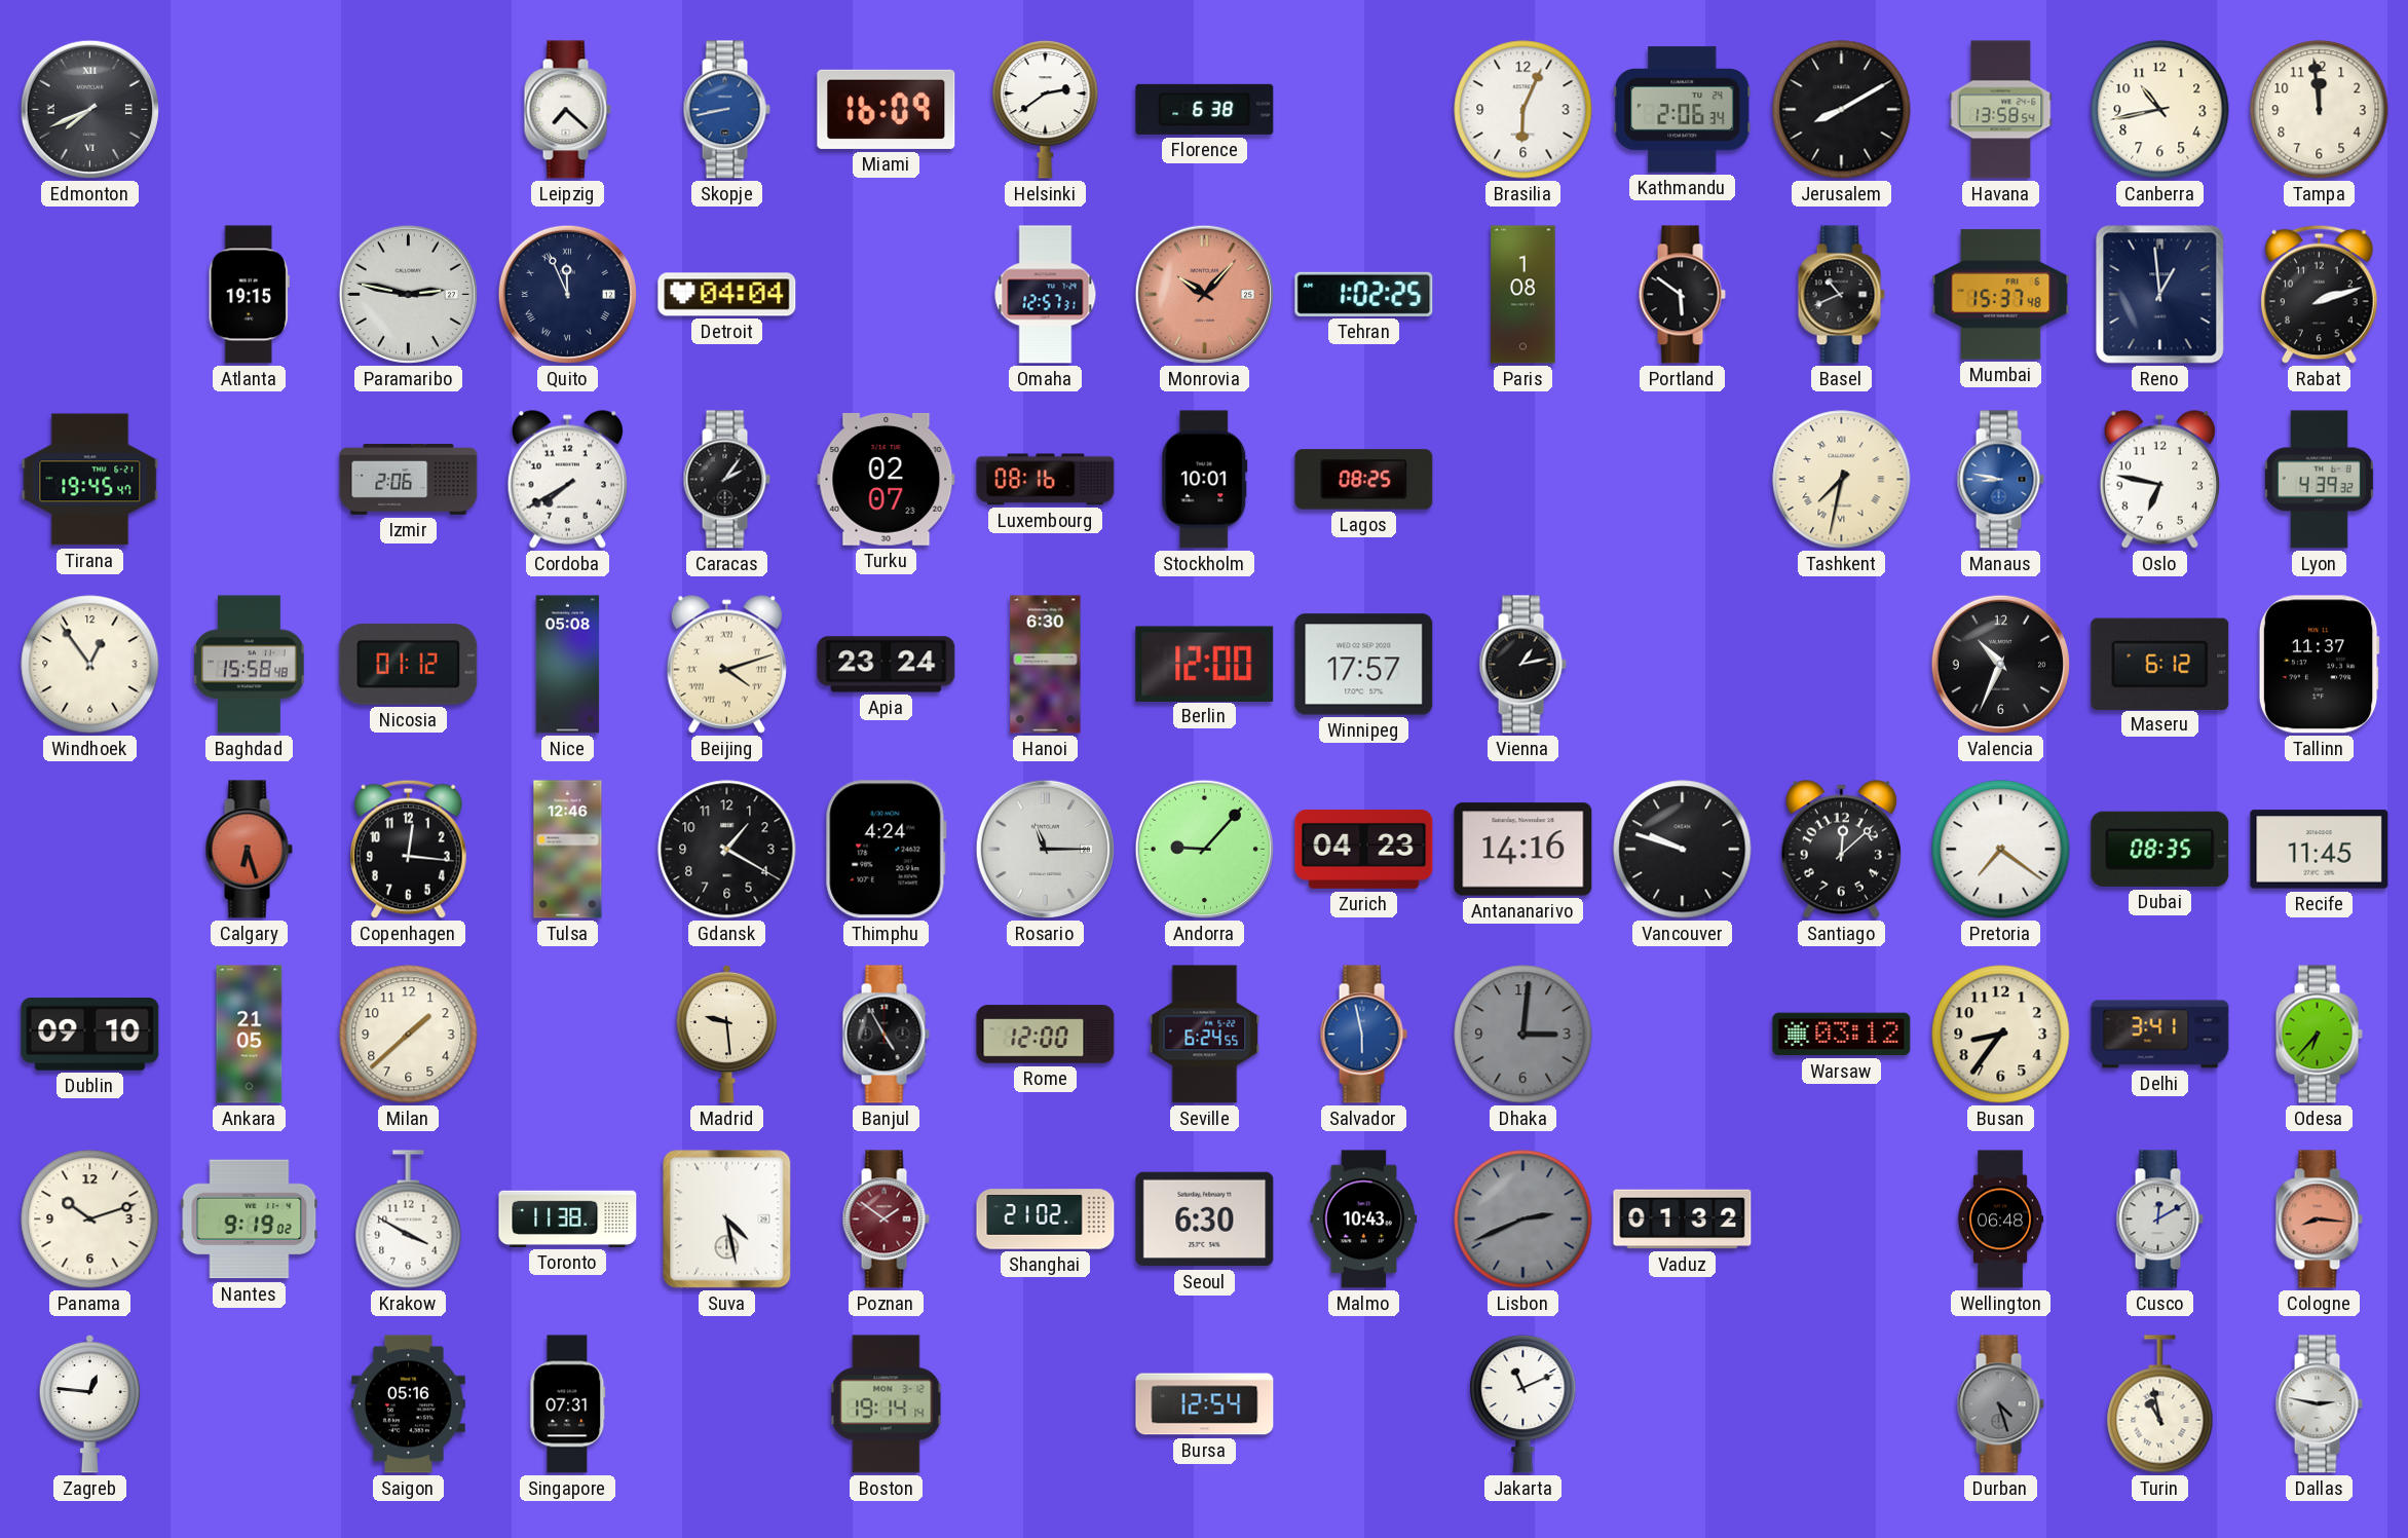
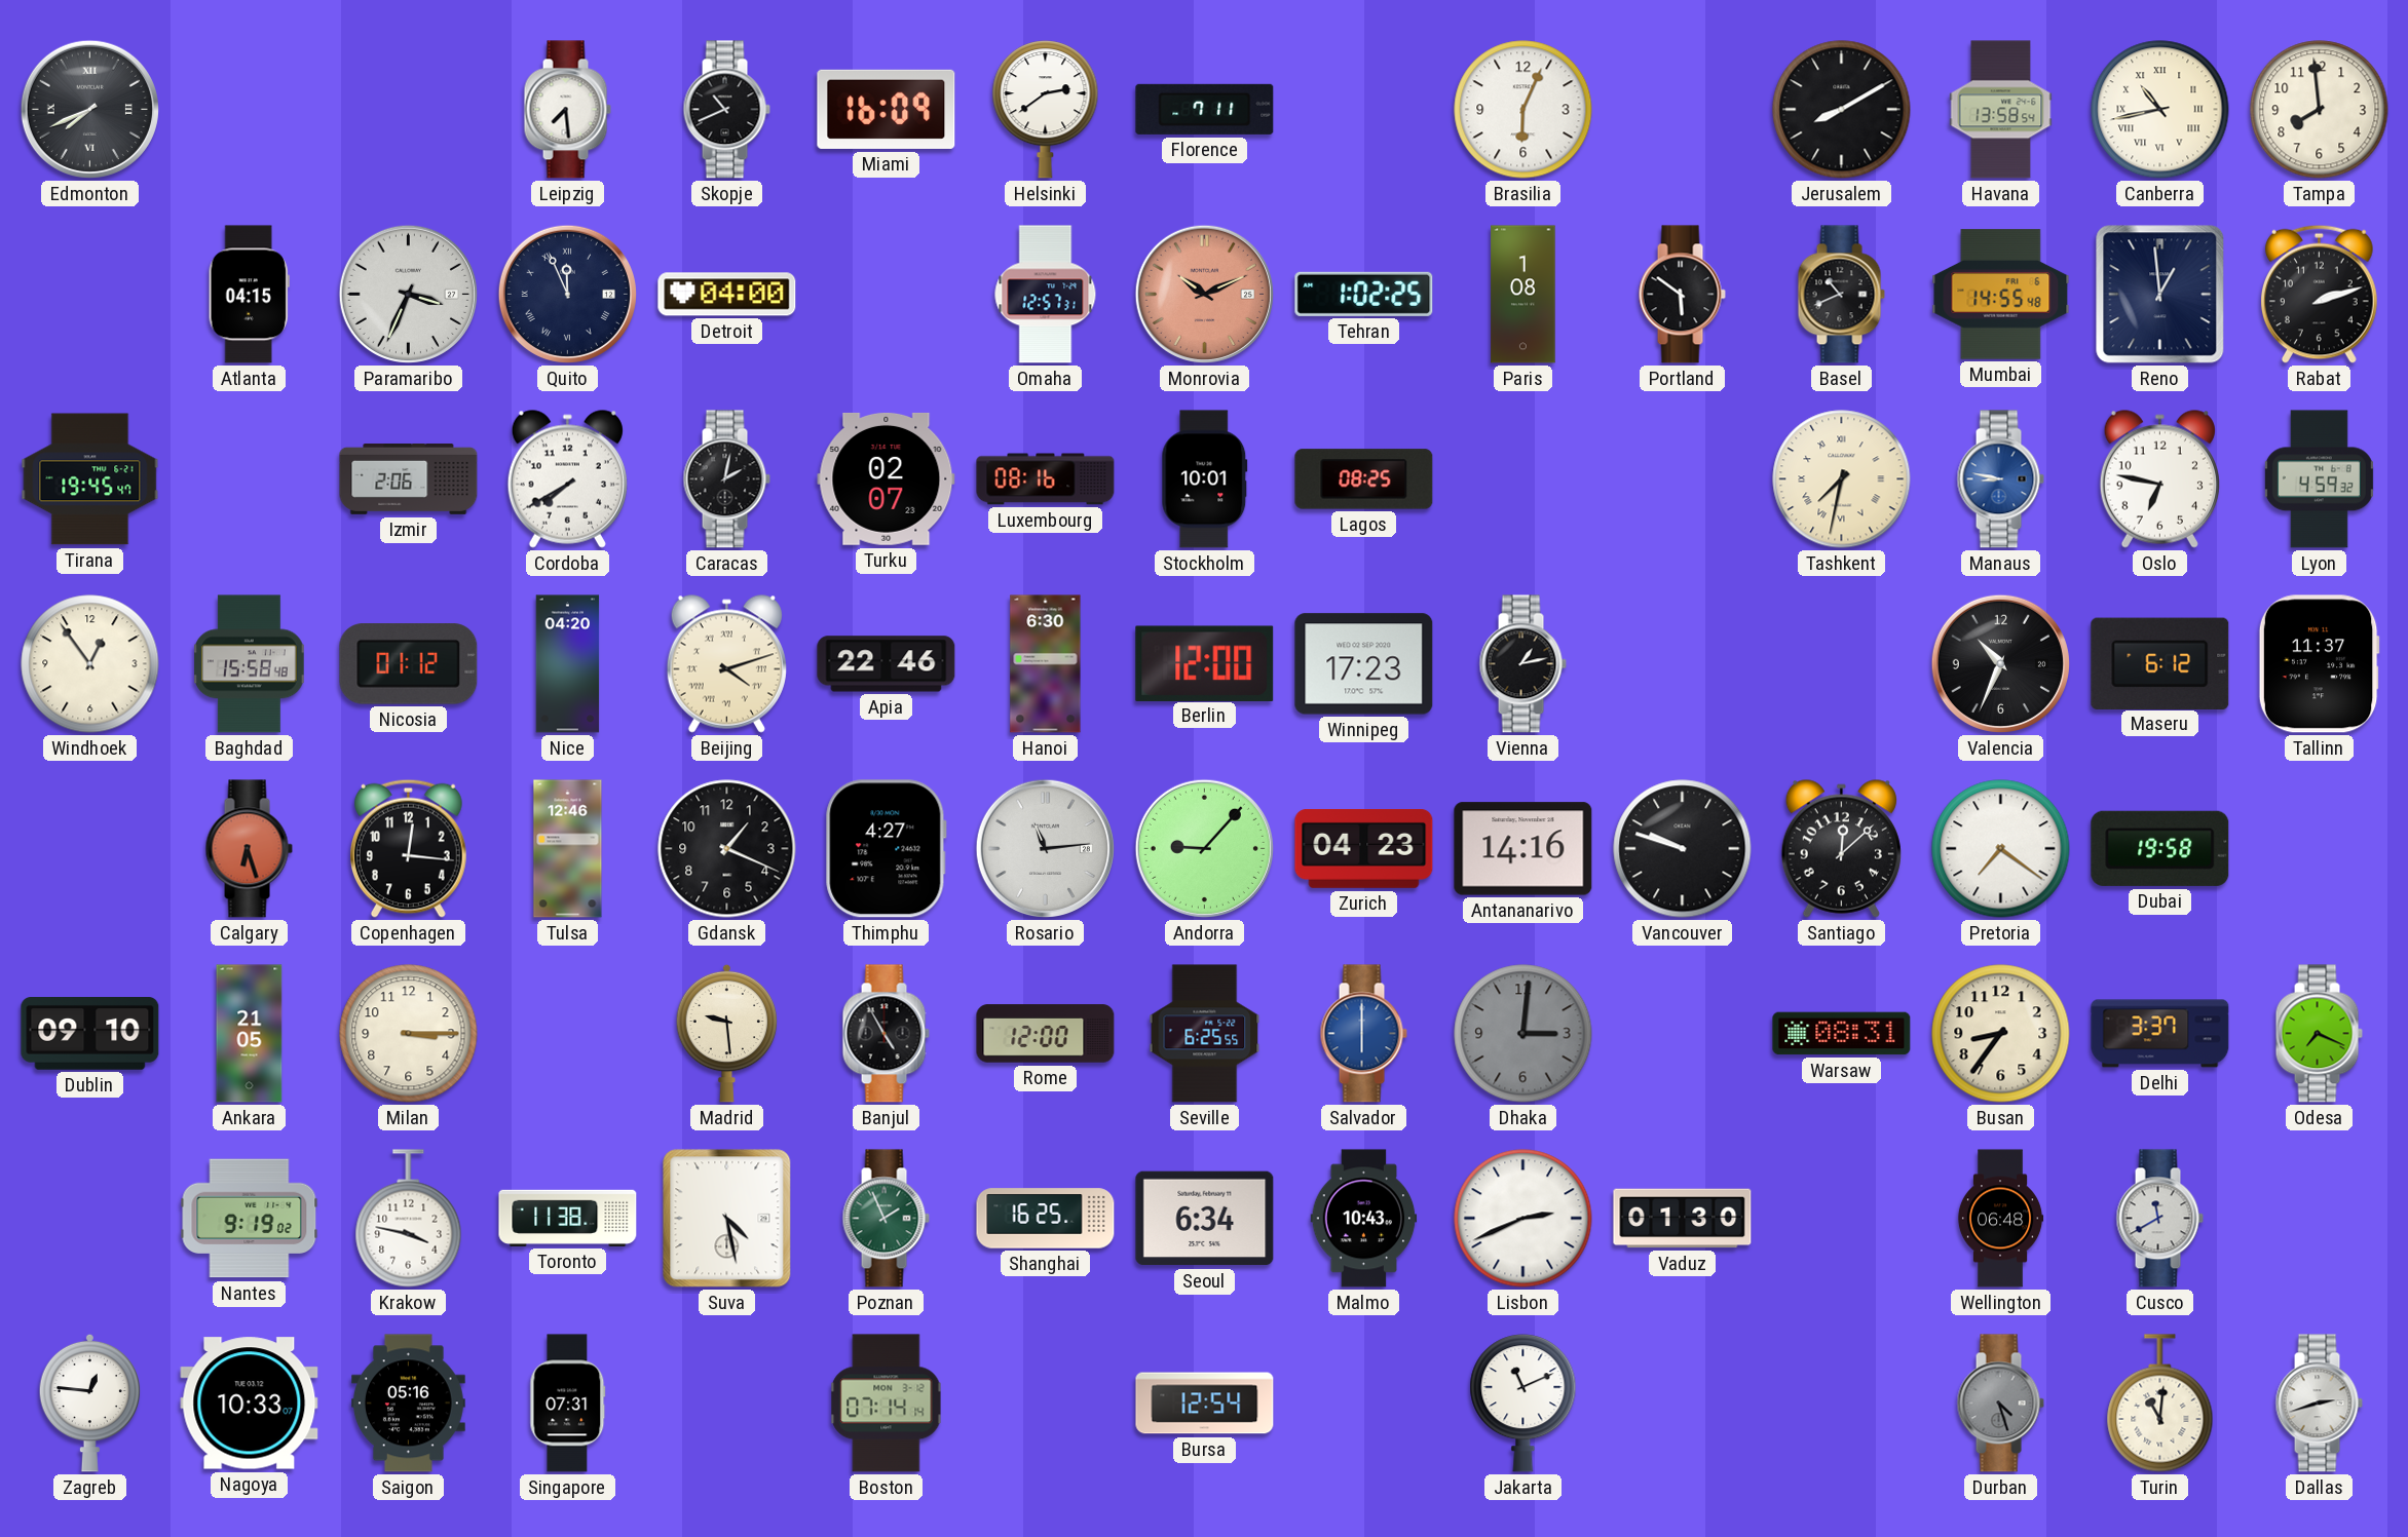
Leipzig: 7:22 -> 7:29 (567, 110)
Skopje: 8:43 -> 10:41 (726, 110)
Skopje dial: blue -> black (726, 110)
Florence: 6:38 -> 7:11 (1205, 109)
Kathmandu: 2:06 -> none (1683, 110)
Canberra numerals: Arabic -> Roman (2160, 110)
Tampa: 11:59 -> 7:59 (2320, 110)
Atlanta: 19:15 -> 04:15 (249, 295)
Paramaribo: 2:47 -> 3:34 (408, 294)
Detroit: 04:04 -> 04:00 (727, 295)
Monrovia: 10:07 -> 10:11 (1204, 294)
Mumbai: 15:37 -> 14:55 (2001, 295)
Caracas: 2:06 -> 2:02 (726, 479)
Lyon: 4:39 -> 4:59 (2319, 479)
Nice: 05:08 -> 04:20 (568, 664)
Apia: 23:24 -> 22:46 (887, 664)
Winnipeg: 17:57 -> 17:23 (1364, 664)
Gdansk: 1:20 -> 1:19 (727, 849)
Thimphu: 4:24 -> 4:27 (886, 849)
Rosario: 11:15 -> 11:14 (1045, 848)
Dubai: 08:35 -> 19:58 (2160, 848)
Recife: 11:45 -> none (2320, 850)
Milan: 1:38 -> 3:15 (409, 1034)
Seville: 6:24 -> 6:25 (1205, 1034)
Salvador: 5:58 -> 6:00 (1363, 1034)
Warsaw: 03:12 -> 08:31 (1842, 1034)
Delhi: 3:41 -> 3:37 (2160, 1034)
Odesa: 6:37 -> 7:19 (2319, 1034)
Panama: 10:12 -> none (90, 1220)
Krakow: 3:50 -> 3:47 (409, 1219)
Poznan: 1:51 -> 1:56 (886, 1219)
Poznan dial: burgundy -> green (886, 1219)
Shanghai: 21:02 -> 16:25 (1046, 1219)
Seoul: 6:30 -> 6:34 (1205, 1219)
Lisbon dial: grey -> white (1523, 1219)
Vaduz: 01:32 -> 01:30 (1683, 1219)
Cusco: 12:10 -> 11:40 (2159, 1219)
Cologne: 8:16 -> none (2319, 1220)
Nagoya: none -> 10:33 (250, 1404)
Boston: 19:14 -> 07:14 (887, 1404)
Turin: 10:58 -> 11:01 (2160, 1404)
Dallas: 2:47 -> 2:42 (2319, 1404)
